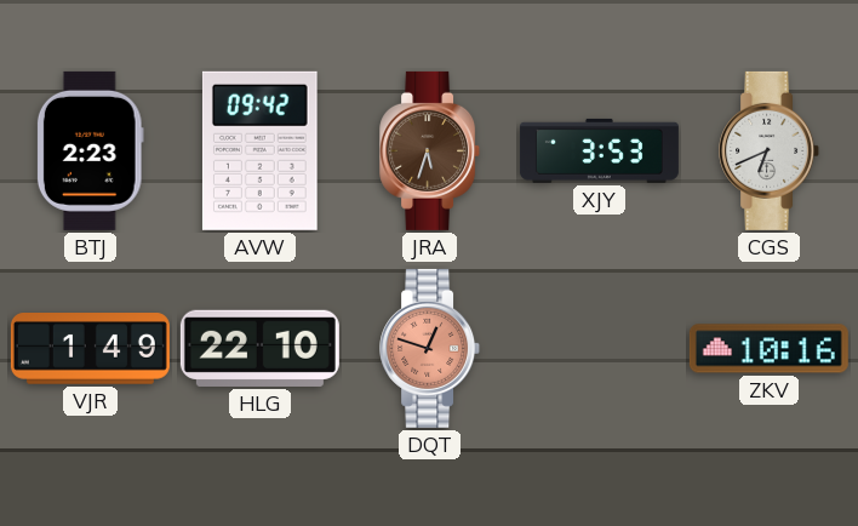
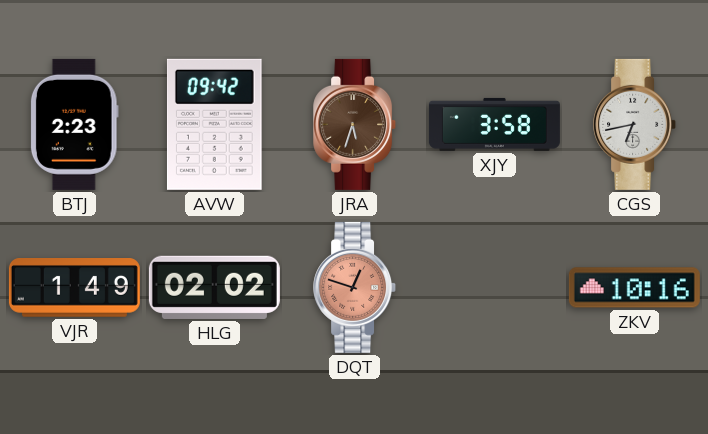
XJY: 3:53 -> 3:58 (494, 124)
CGS: 6:41 -> 6:43 (635, 124)
HLG: 22:10 -> 02:02 (214, 287)
